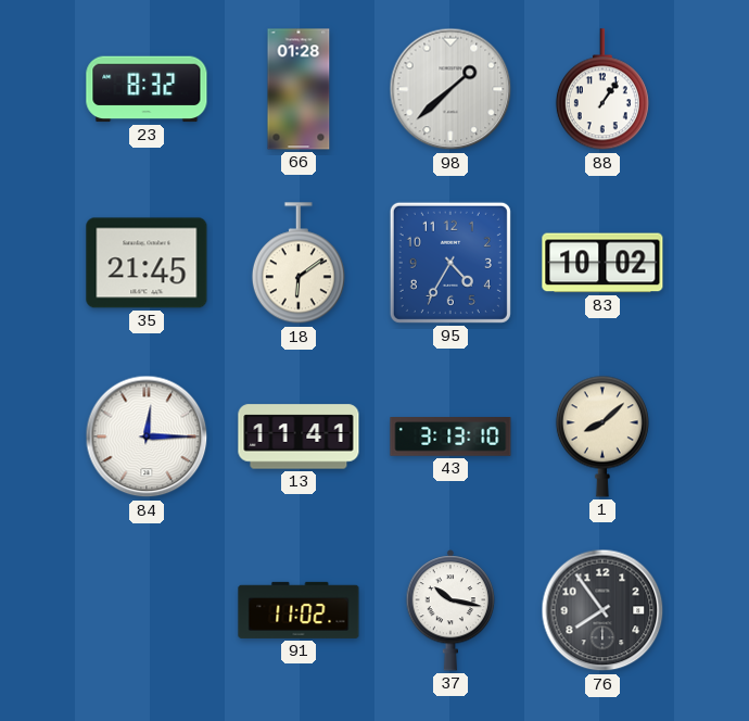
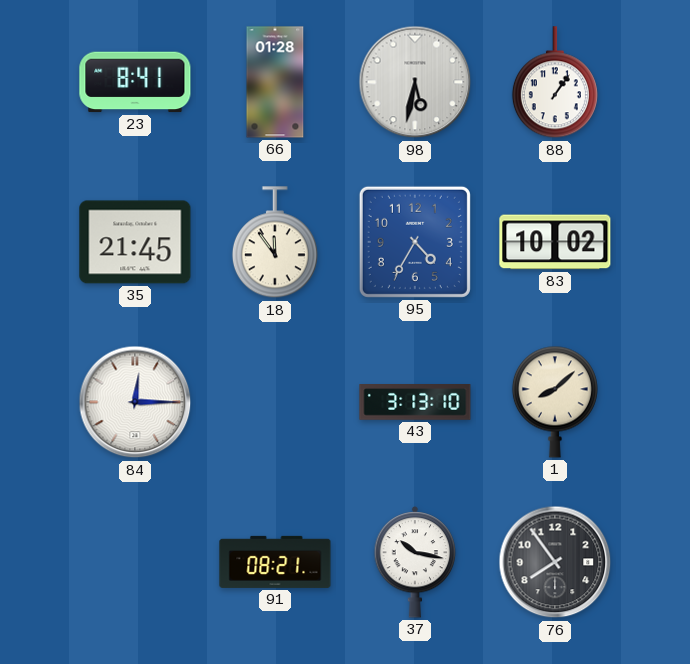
23: 8:32 -> 8:41 (135, 82)
98: 1:38 -> 5:32 (415, 82)
18: 6:09 -> 11:54 (275, 243)
13: 11:41 -> none (299, 437)
91: 11:02 -> 08:21 (275, 562)
